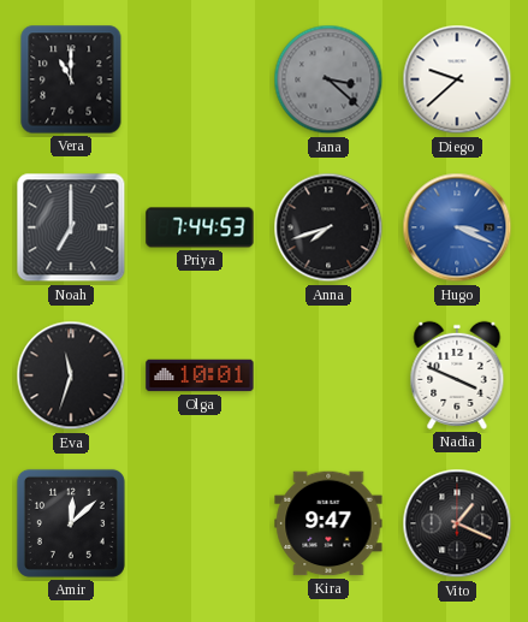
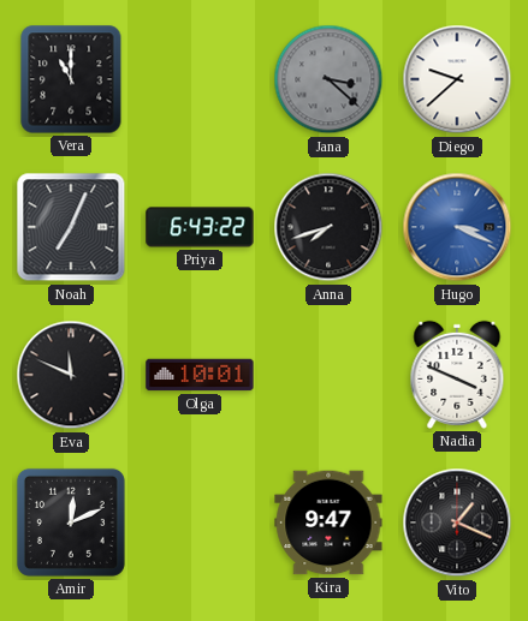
Noah: 7:00 -> 7:04 (71, 227)
Priya: 7:44 -> 6:43 (200, 227)
Eva: 11:33 -> 11:49 (71, 375)
Amir: 12:08 -> 12:11 (71, 523)
